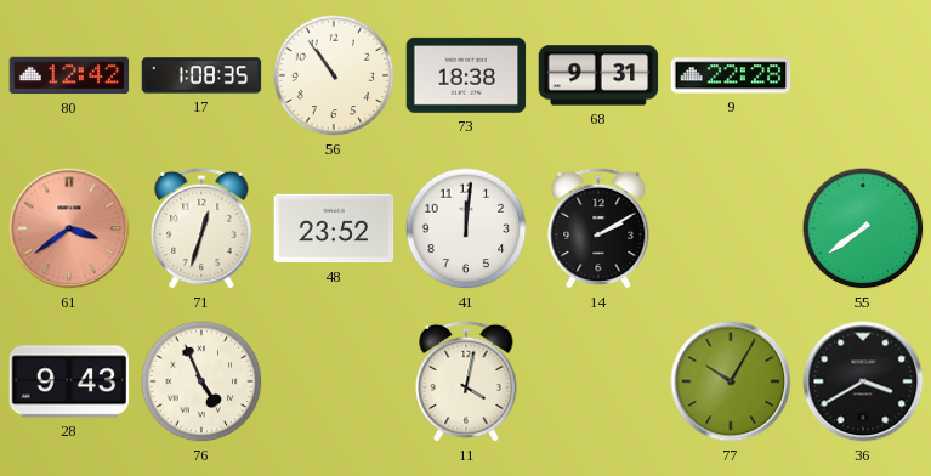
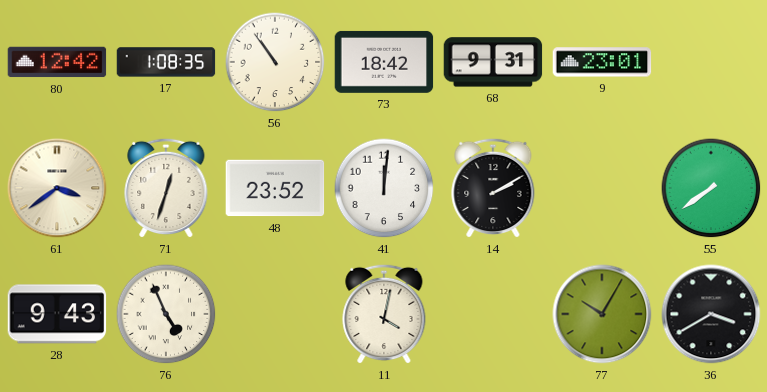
73: 18:38 -> 18:42 (384, 62)
9: 22:28 -> 23:01 (602, 62)
61 dial: salmon -> cream (57, 188)
